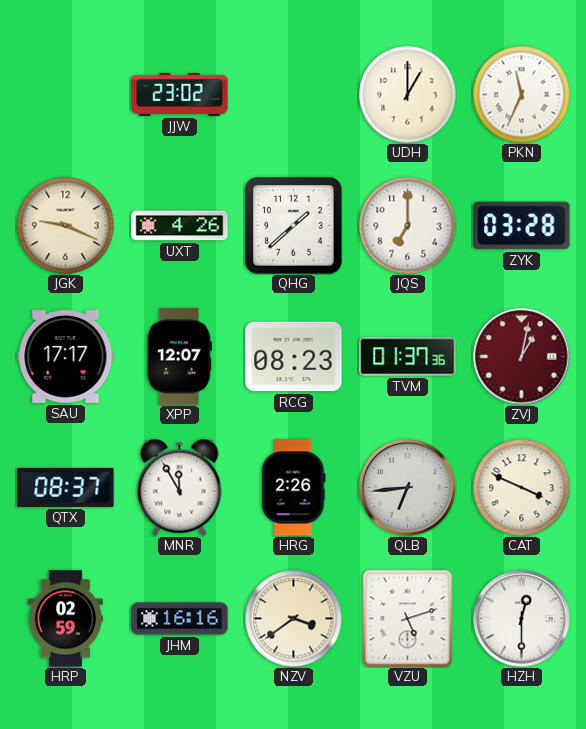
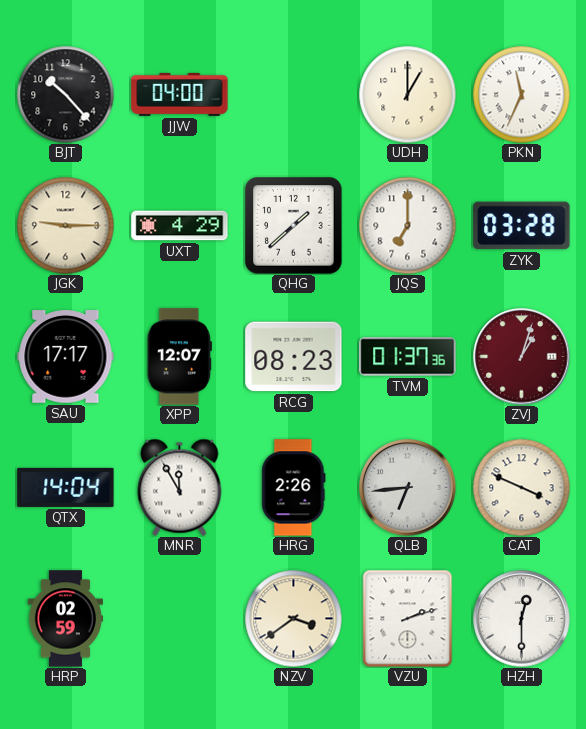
BJT: none -> 10:23 (65, 94)
JJW: 23:02 -> 04:00 (180, 94)
JGK: 9:19 -> 9:15 (65, 225)
UXT: 4:26 -> 4:29 (180, 226)
ZVJ: 1:02 -> 1:03 (522, 357)
QTX: 08:37 -> 14:04 (66, 487)
JHM: 16:16 -> none (180, 619)
VZU: 5:12 -> 2:12 (408, 618)
